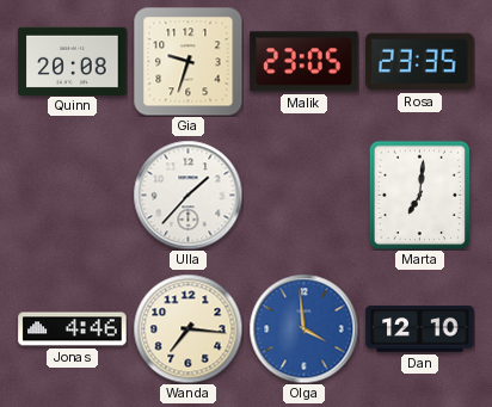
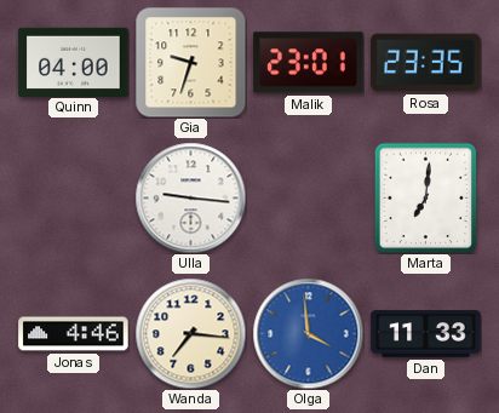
Quinn: 20:08 -> 04:00 (74, 62)
Malik: 23:05 -> 23:01 (309, 63)
Ulla: 1:37 -> 9:16 (190, 197)
Dan: 12:10 -> 11:33 (426, 334)
